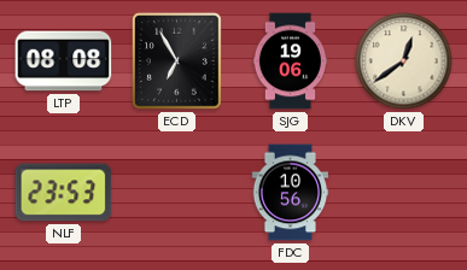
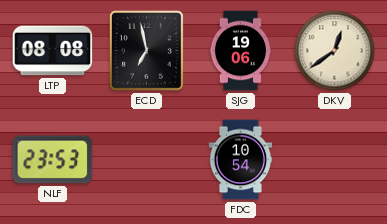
ECD: 6:55 -> 6:58 (147, 51)
FDC: 10:56 -> 10:54 (241, 160)
